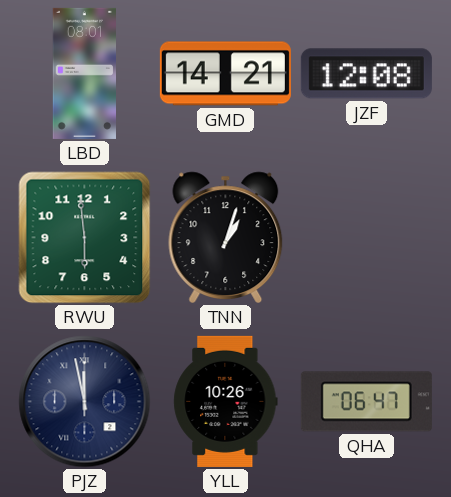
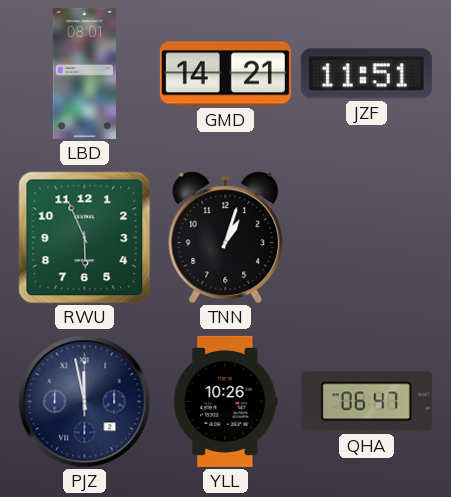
JZF: 12:08 -> 11:51 (366, 74)
RWU: 5:59 -> 5:56 (85, 238)
